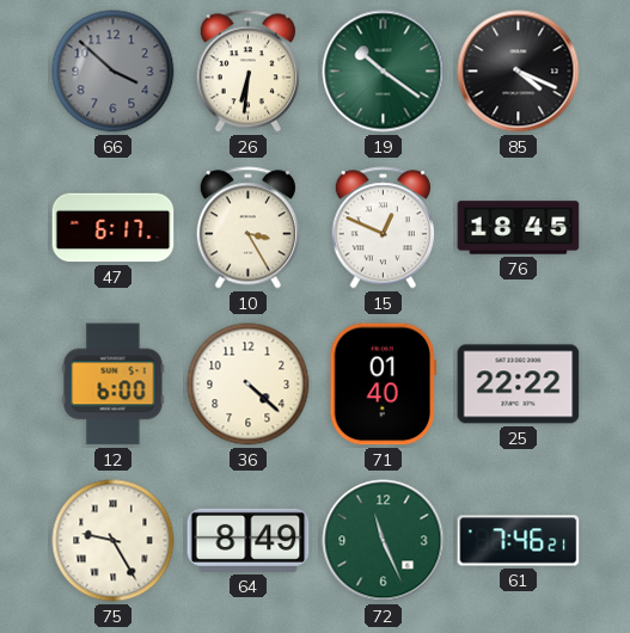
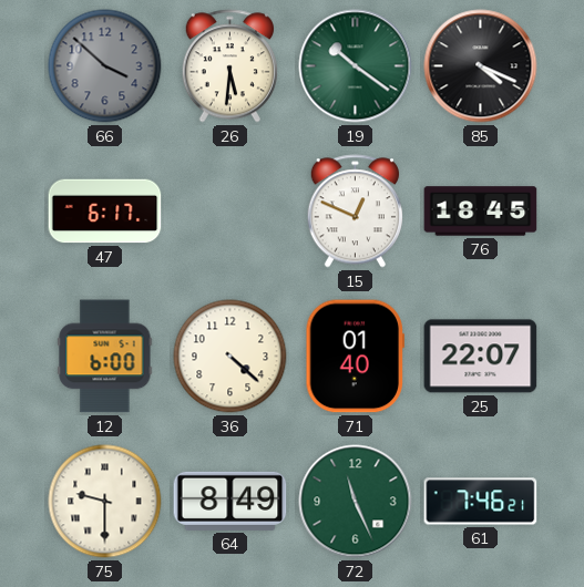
26: 6:31 -> 5:31 (229, 66)
10: 3:25 -> none (247, 228)
25: 22:22 -> 22:07 (481, 357)
75: 9:25 -> 9:30 (105, 502)
